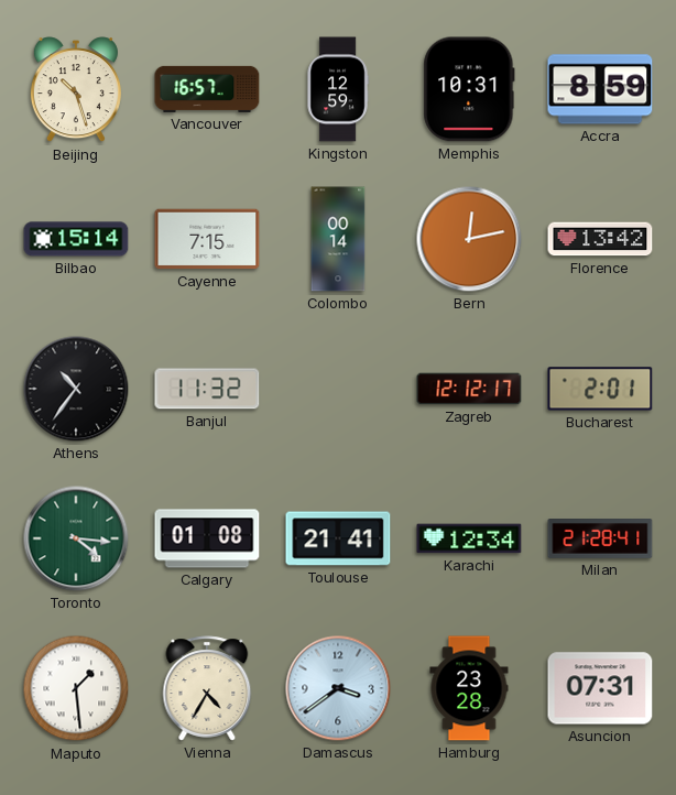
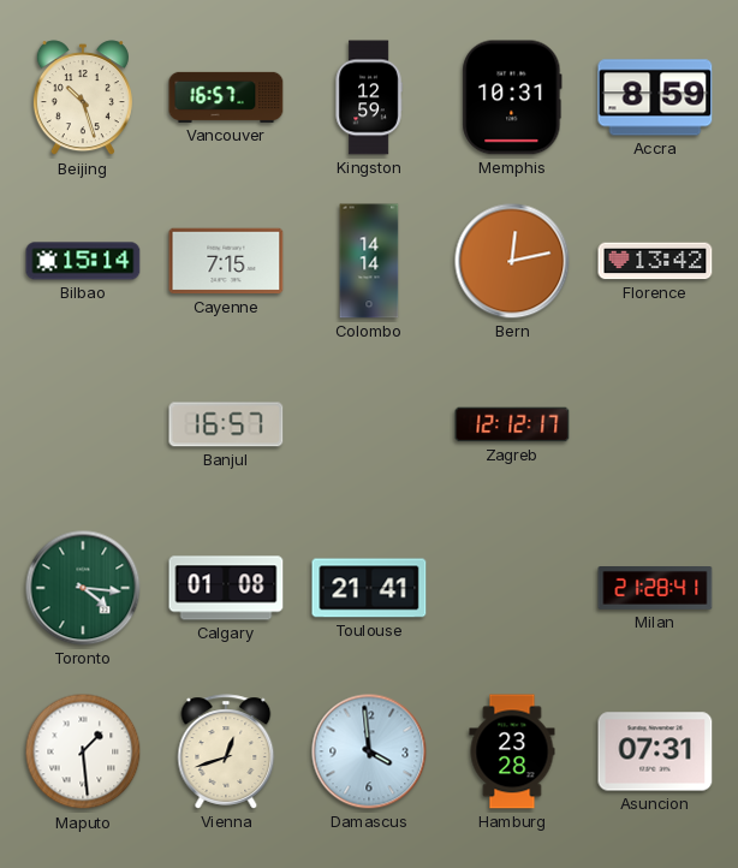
Colombo: 00:14 -> 14:14 (369, 261)
Athens: 10:36 -> none (76, 389)
Banjul: 11:32 -> 16:57 (226, 424)
Bucharest: 2:01 -> none (600, 389)
Karachi: 12:34 -> none (469, 538)
Vienna: 4:35 -> 12:42 (226, 751)
Damascus: 3:39 -> 3:59 (369, 751)
